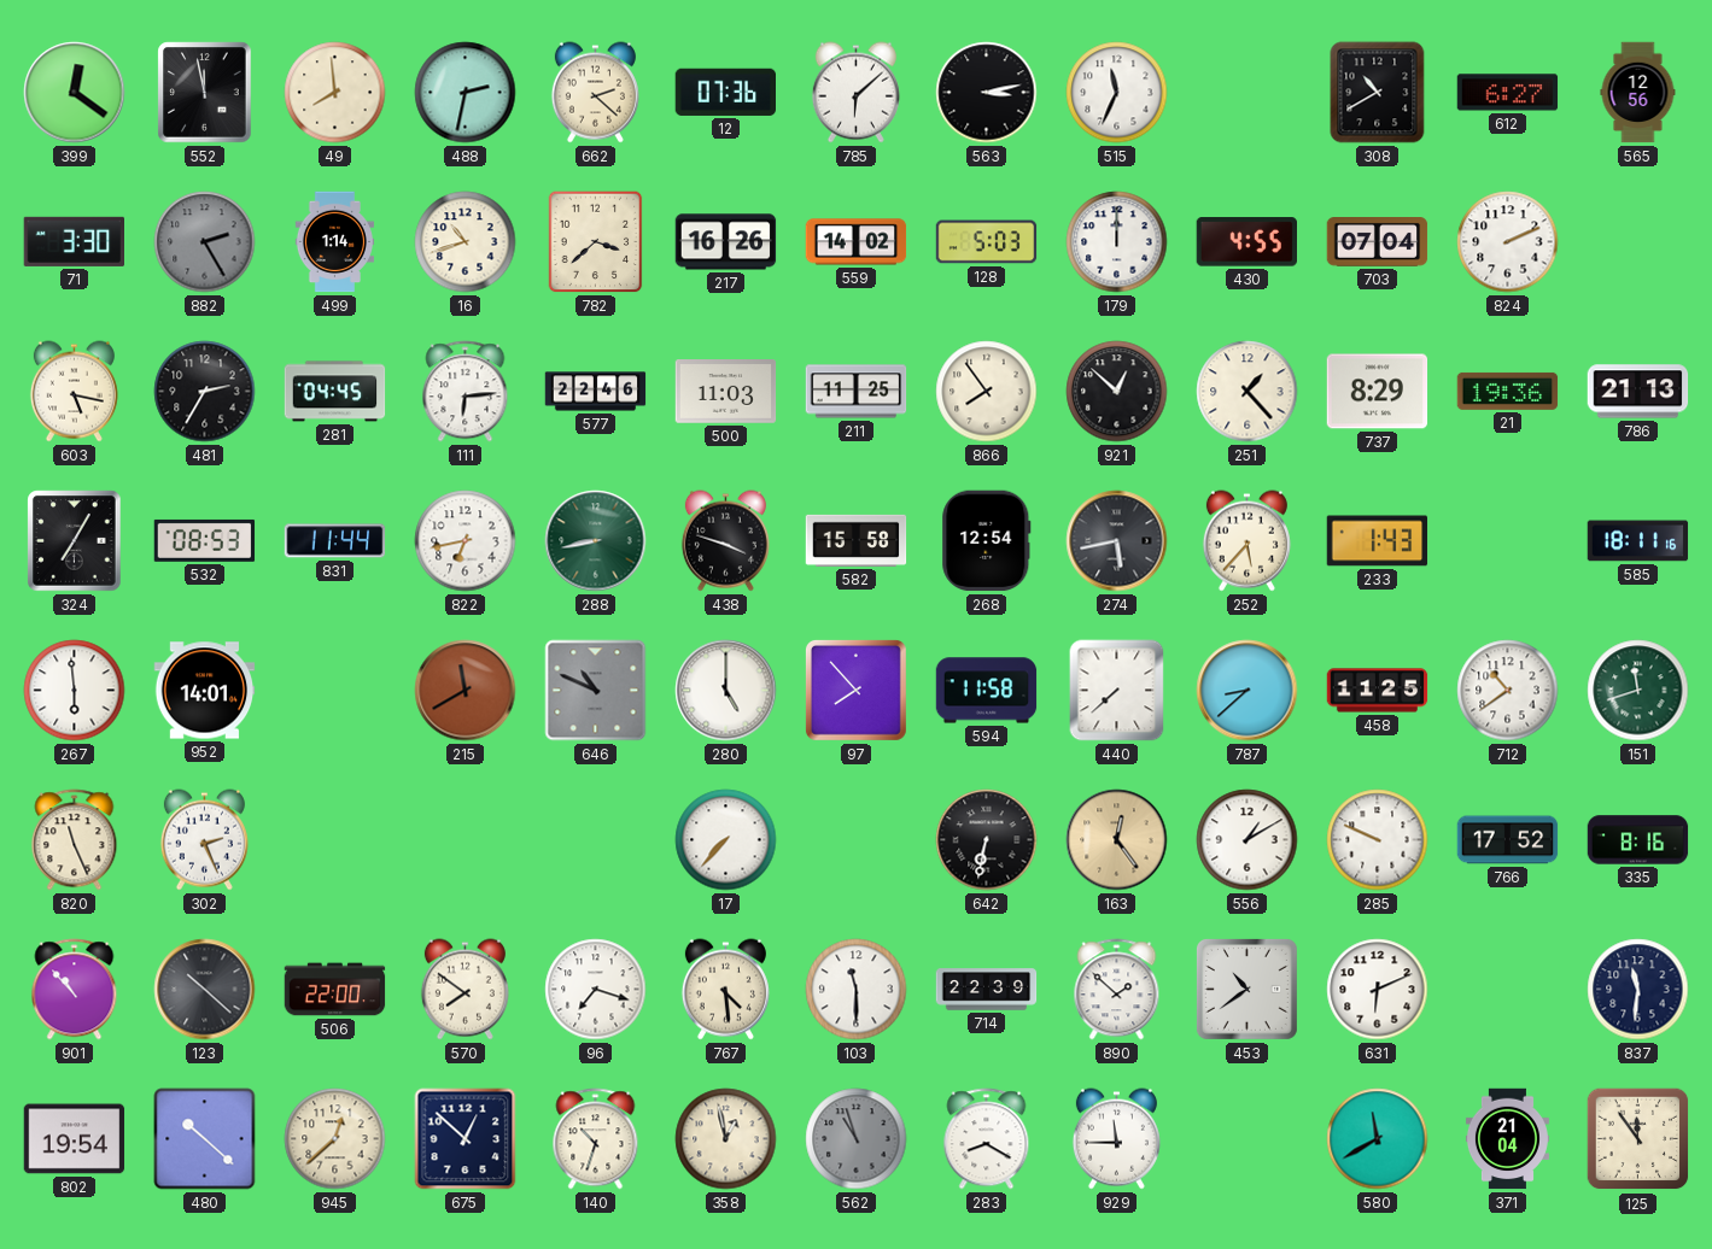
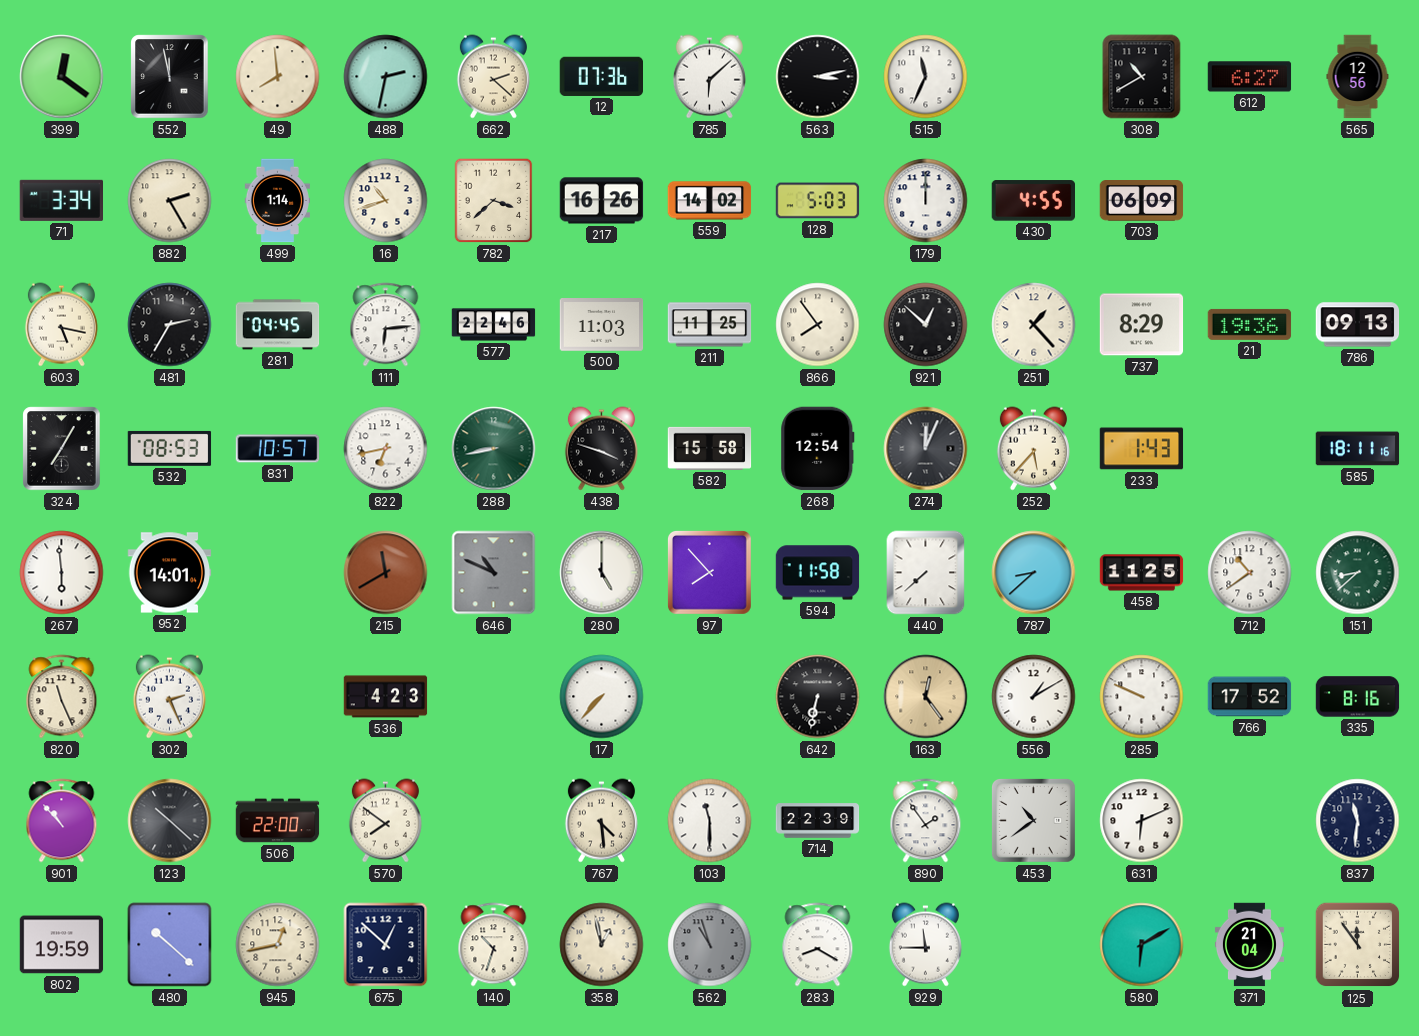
71: 3:30 -> 3:34 (61, 200)
882 dial: grey -> cream (170, 201)
703: 07:04 -> 06:09 (1142, 201)
824: 2:11 -> none (1508, 242)
786: 21:13 -> 09:13 (1358, 325)
831: 11:44 -> 10:57 (278, 449)
274: 5:43 -> 12:04 (926, 449)
151: 11:42 -> 8:38 (1358, 573)
536: none -> 4:23 (386, 697)
96: 7:18 -> none (596, 990)
890: 1:52 -> 1:54 (926, 821)
802: 19:54 -> 19:59 (62, 945)
945: 12:38 -> 12:43 (278, 945)
580: 11:40 -> 6:10 (1142, 945)
